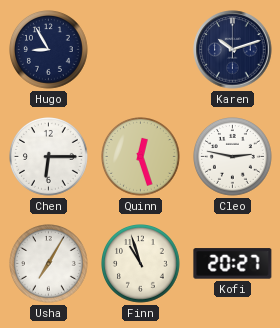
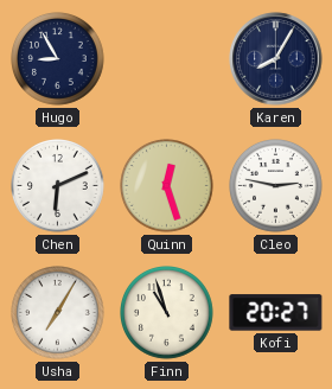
Karen: 10:12 -> 8:05 (276, 59)
Chen: 6:15 -> 6:11 (58, 186)
